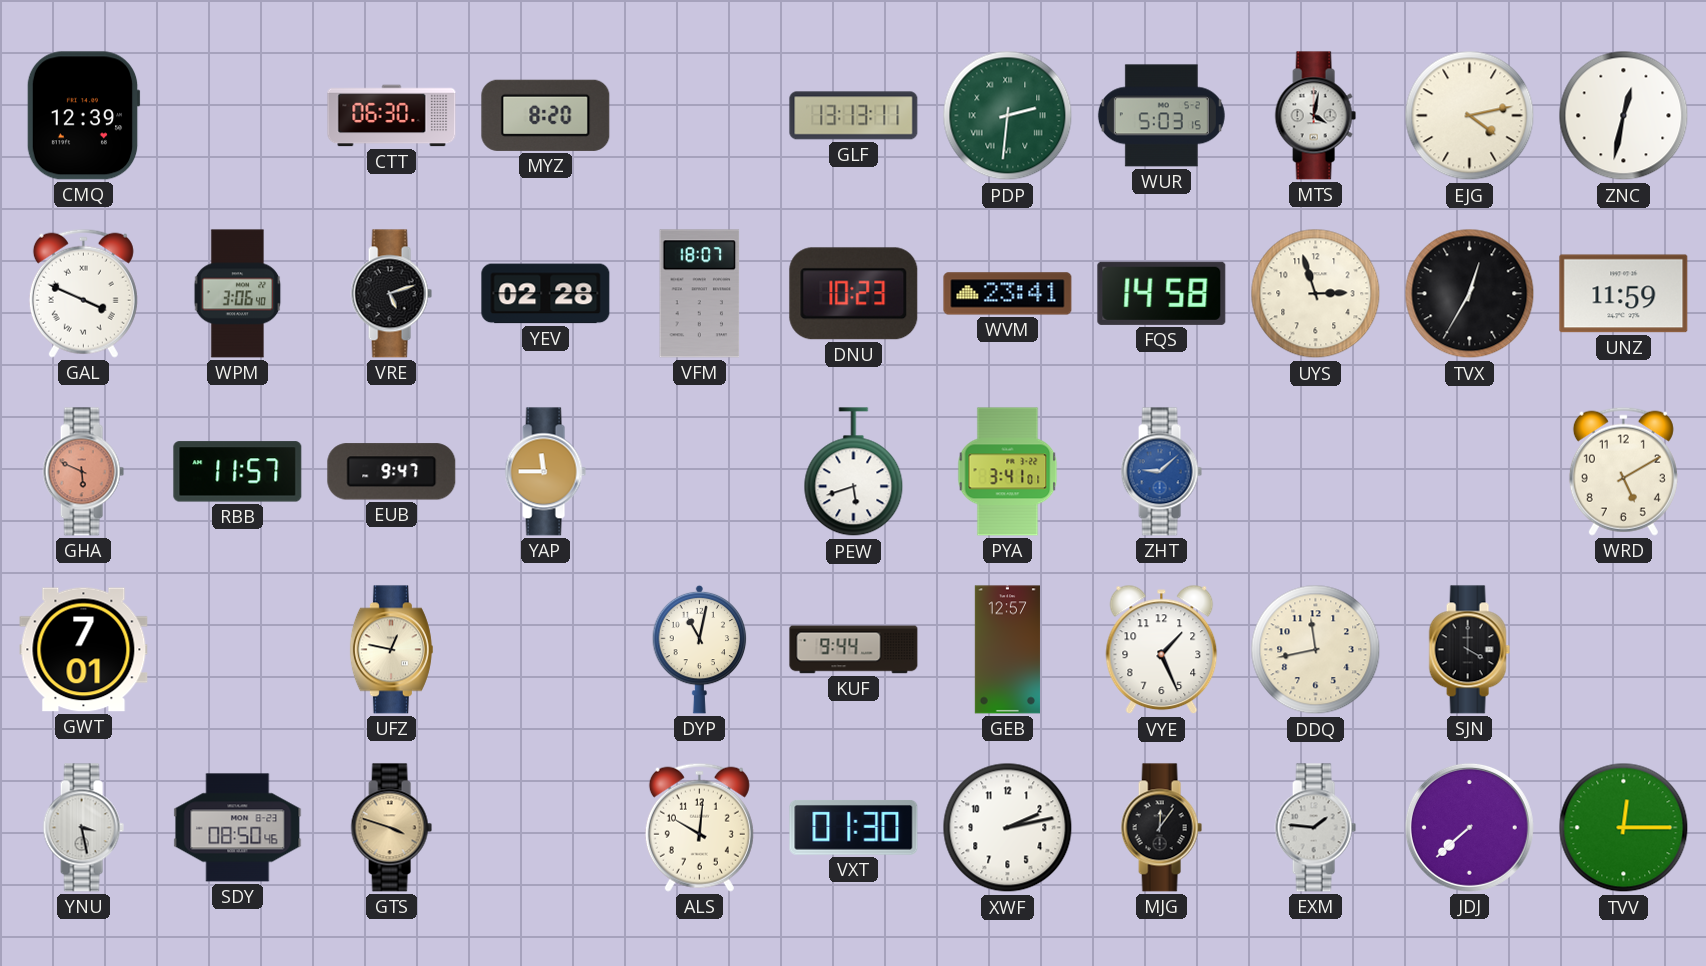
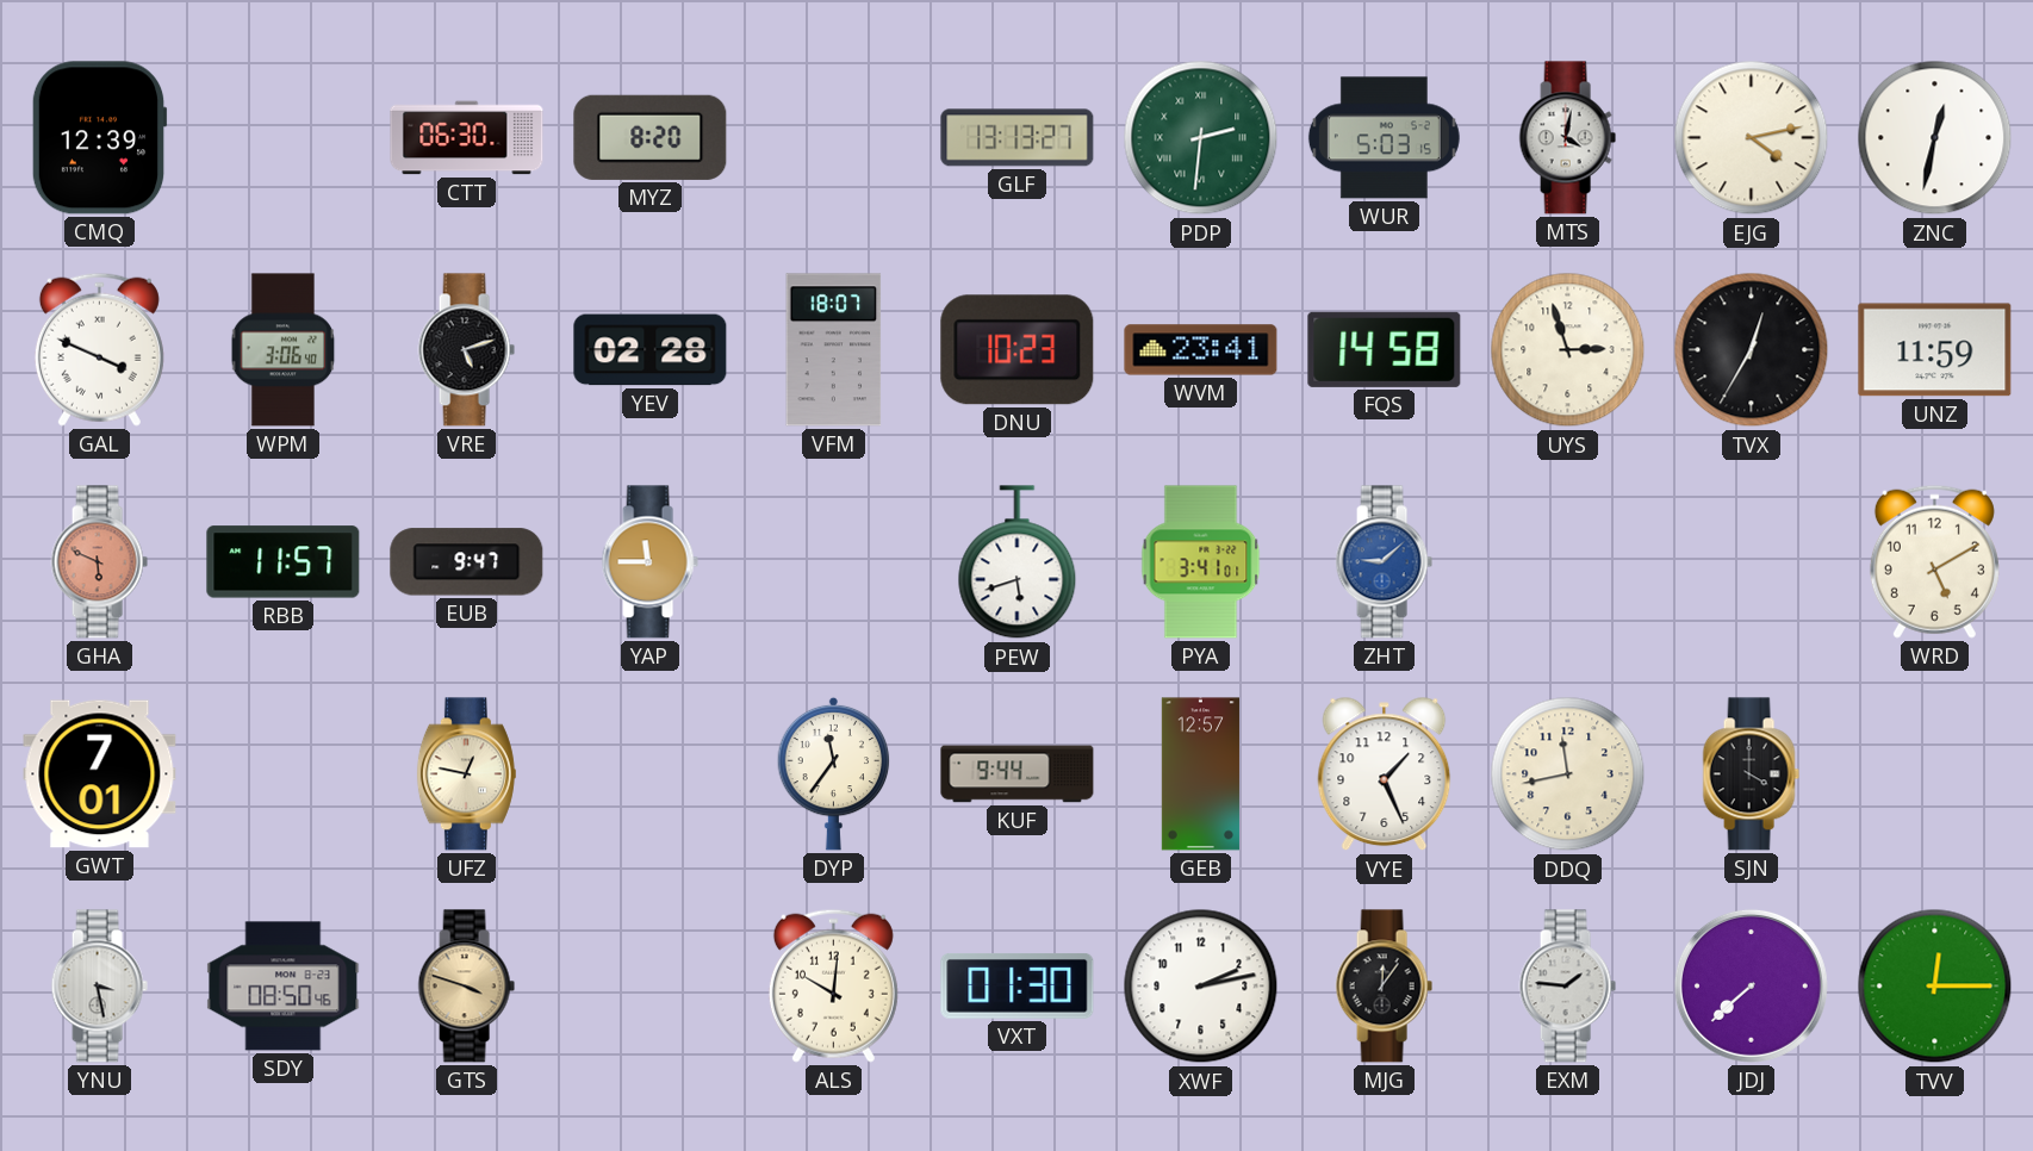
GLF: 13:13:11 -> 13:13:27 (1018, 138)
DYP: 11:02 -> 11:36 (834, 773)
